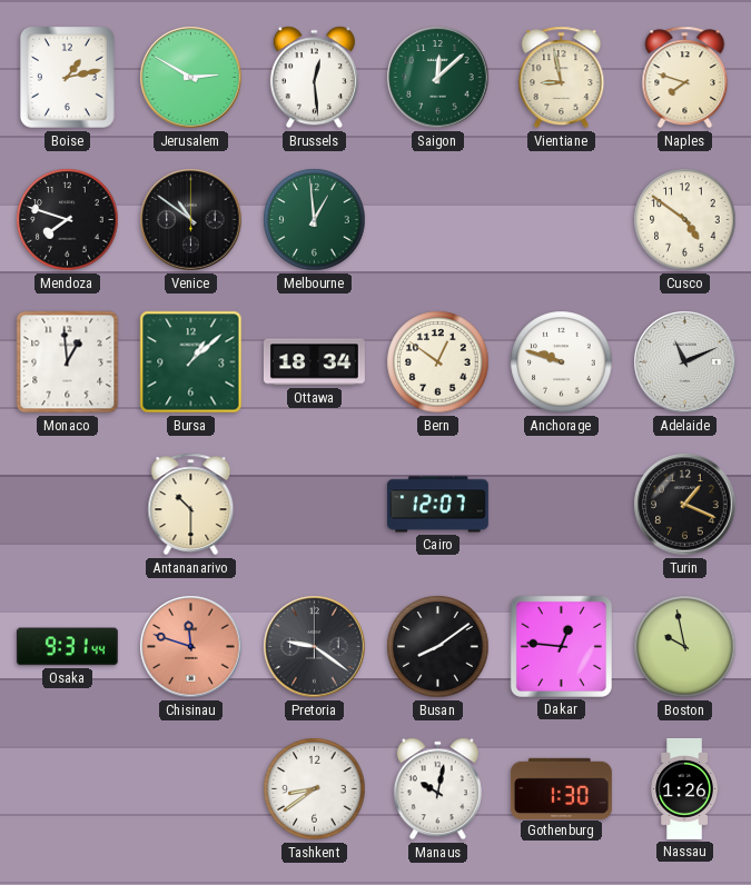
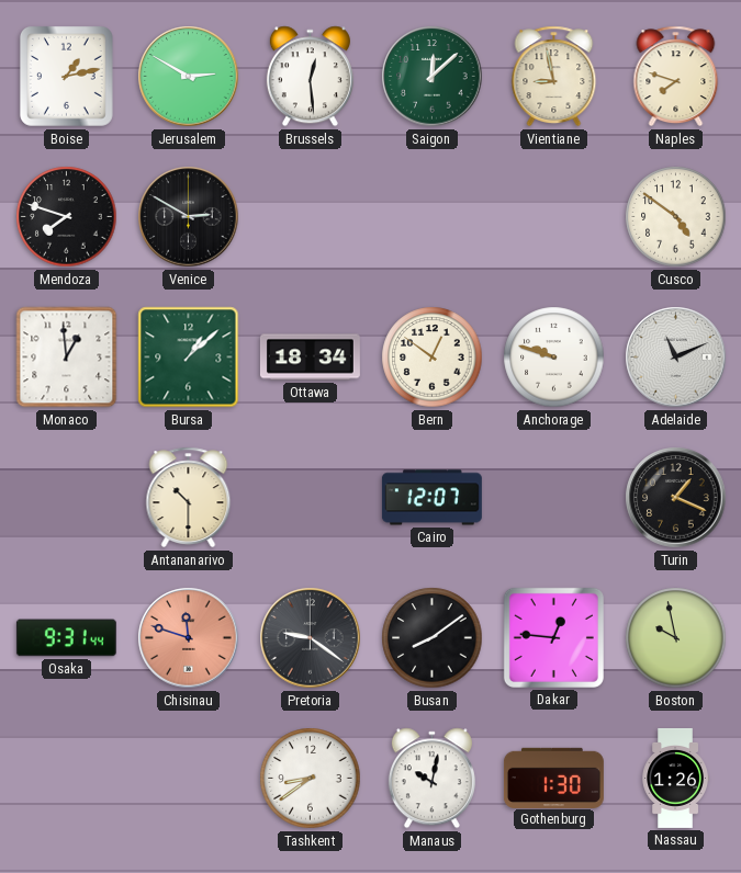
Venice: 10:51 -> 2:50 (189, 217)
Melbourne: 12:59 -> none (315, 220)
